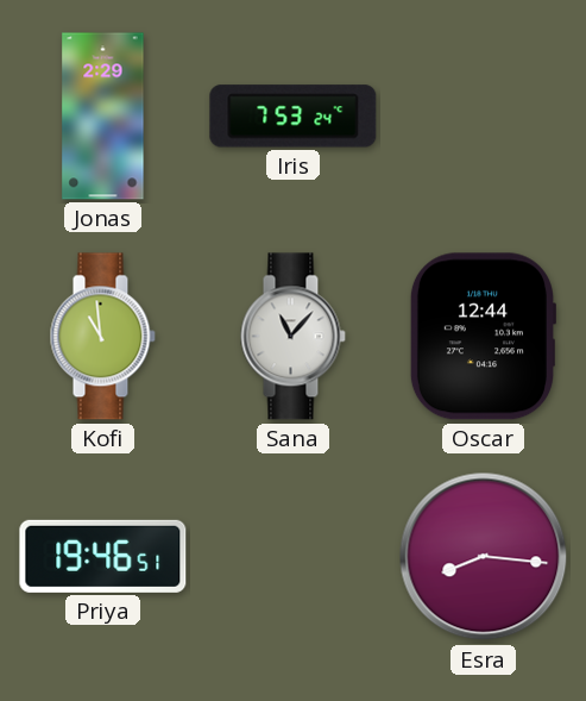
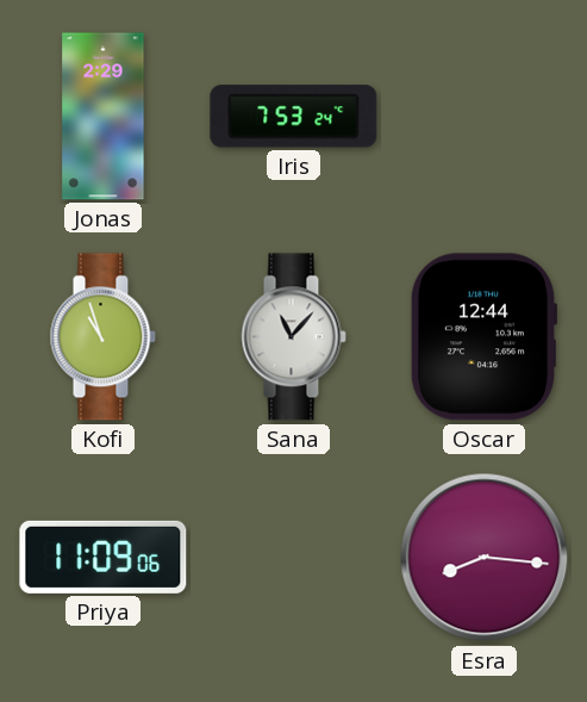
Kofi: 10:59 -> 10:57 (102, 337)
Priya: 19:46 -> 11:09 (104, 557)
